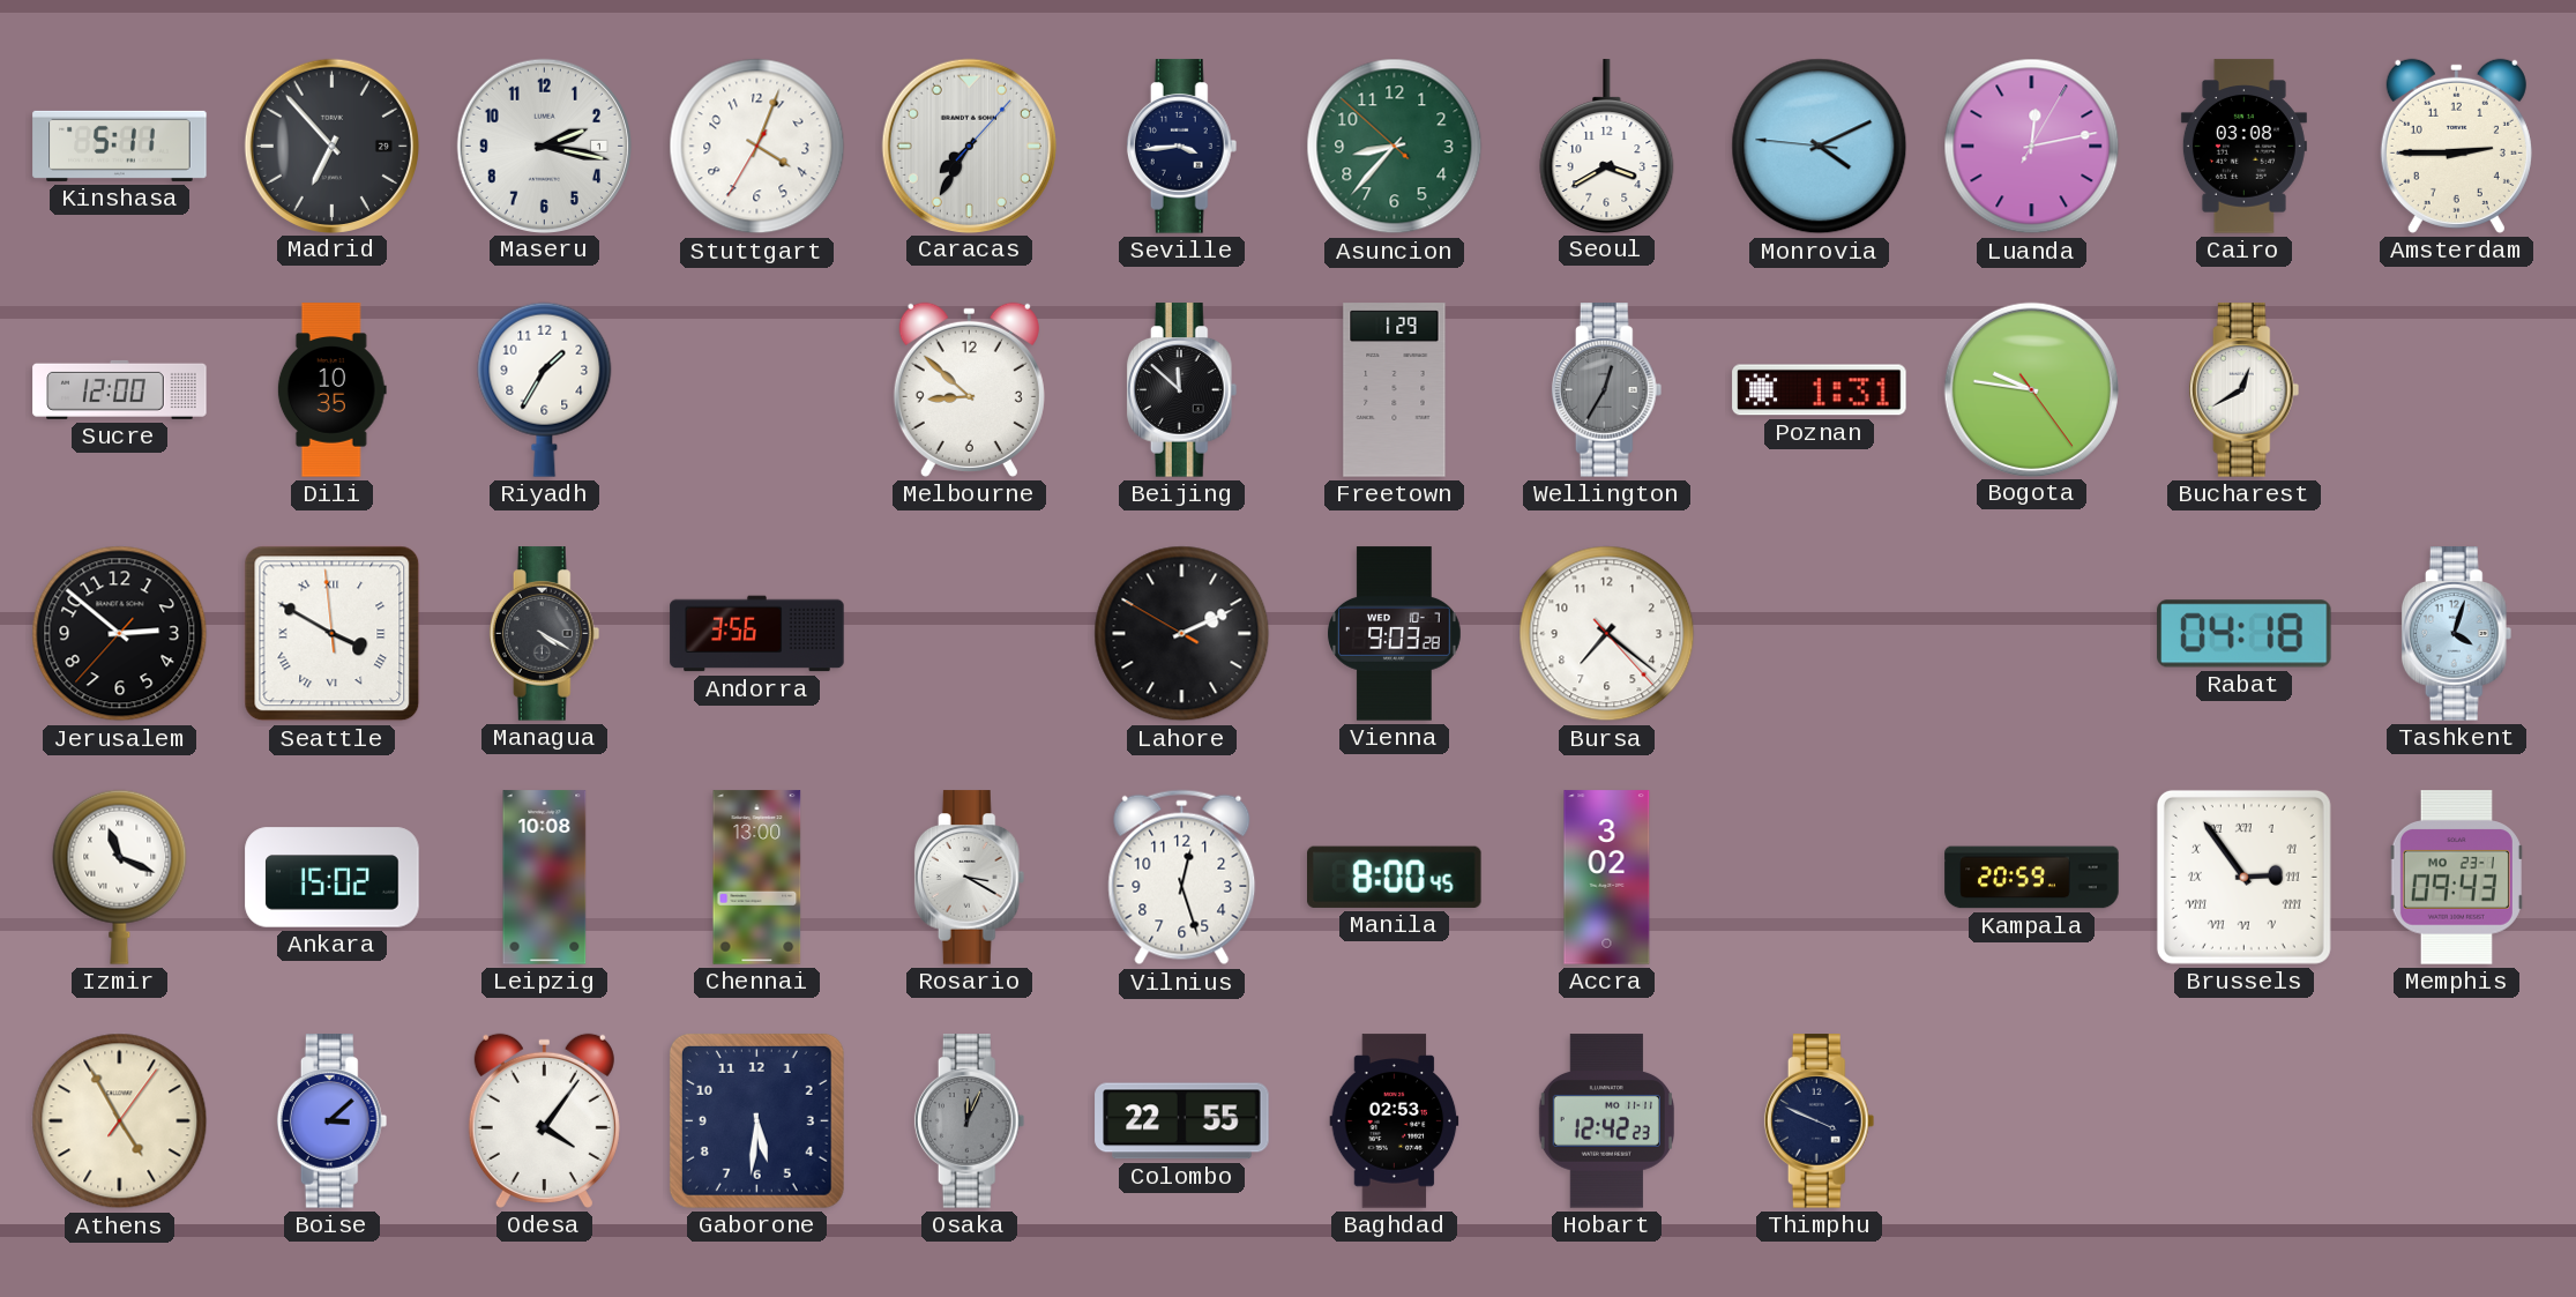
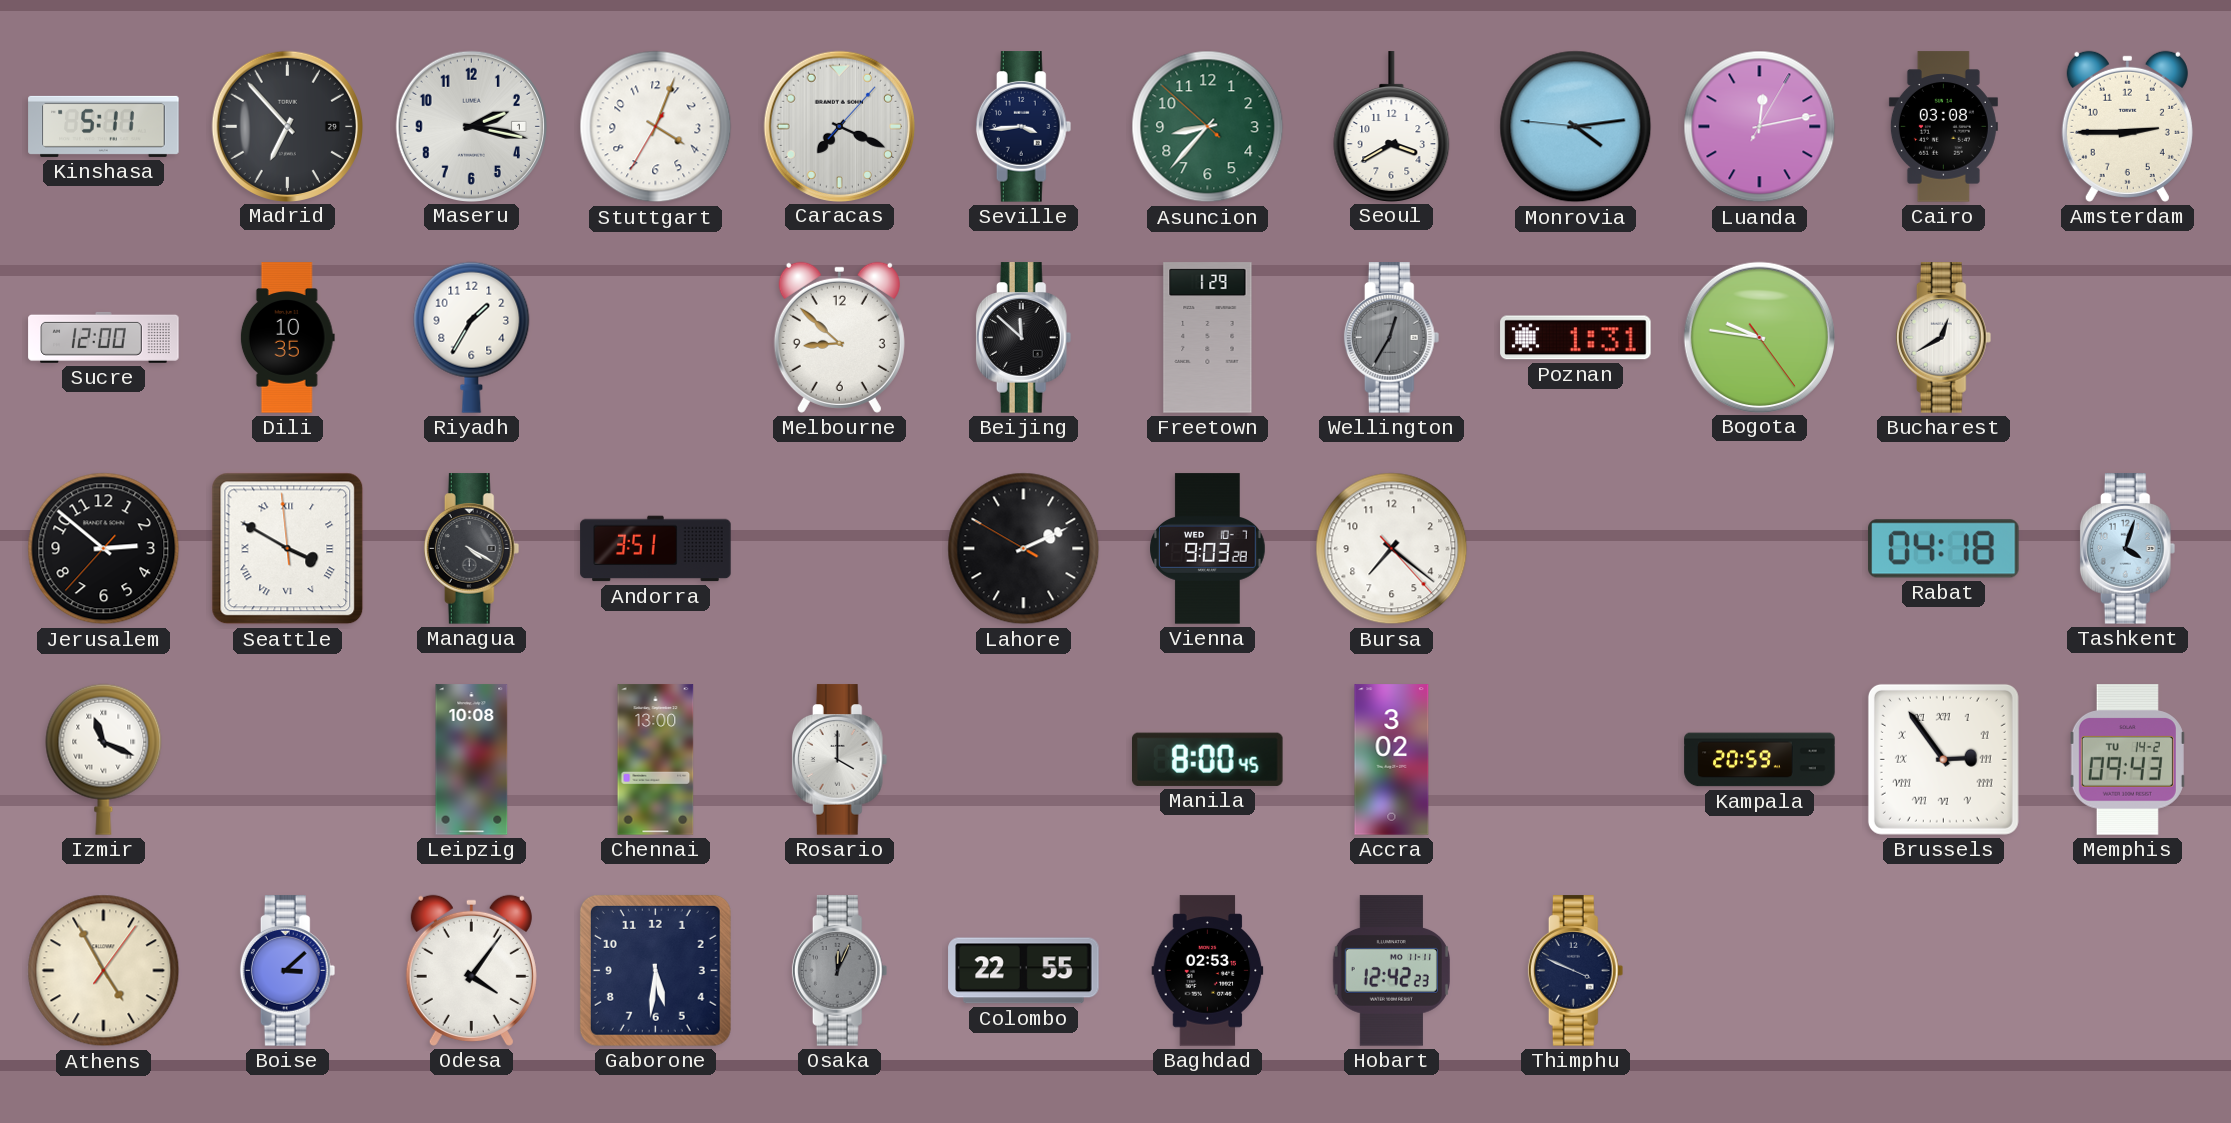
Caracas: 7:35 -> 7:19 (839, 126)
Monrovia: 4:10 -> 4:13 (1576, 127)
Andorra: 3:56 -> 3:51 (656, 549)
Ankara: 15:02 -> none (333, 878)
Rosario: 3:20 -> 4:00 (840, 760)
Vilnius: 12:27 -> none (1182, 878)
Memphis date: MO 23-1 -> TU 14-2 (2127, 760)
